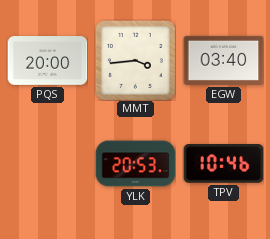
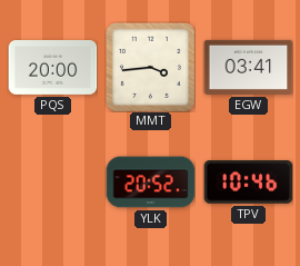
EGW: 03:40 -> 03:41 (248, 67)
YLK: 20:53 -> 20:52 (150, 183)
